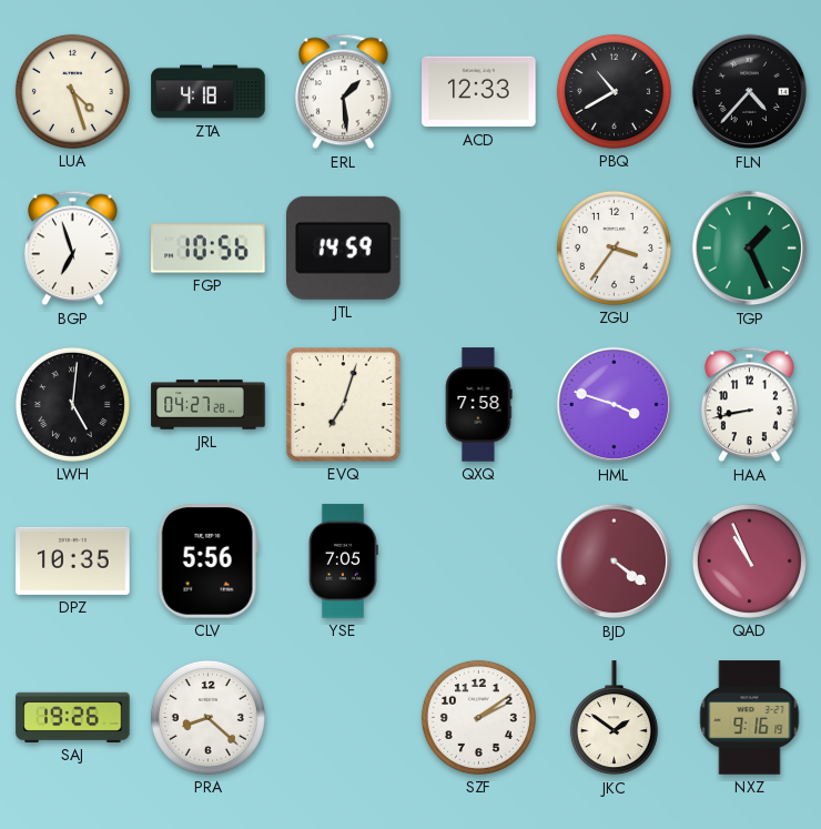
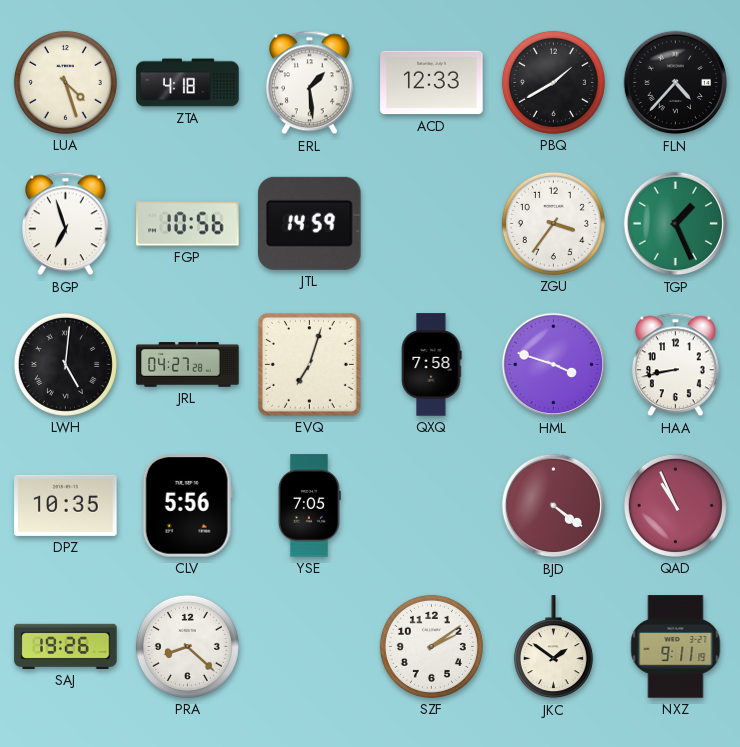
PBQ: 10:40 -> 1:40 (553, 82)
NXZ: 9:16 -> 9:11 (676, 647)
